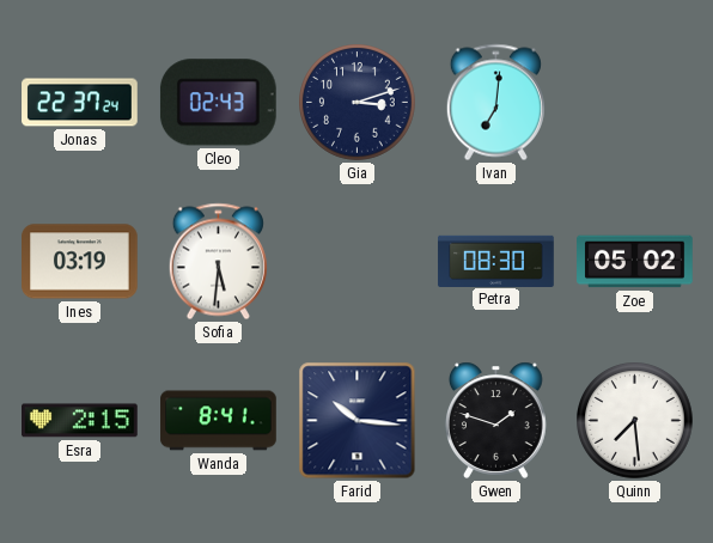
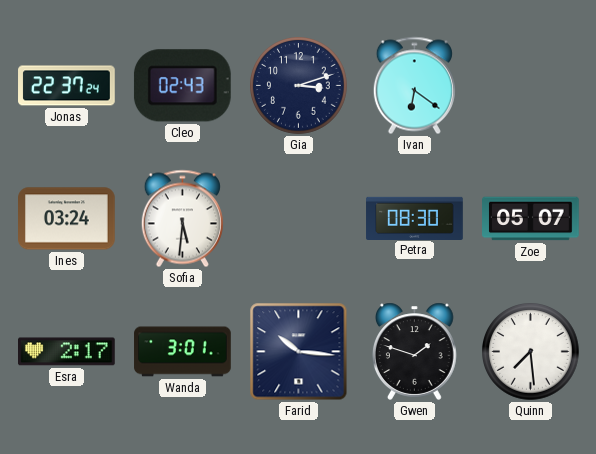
Ivan: 7:01 -> 6:21 (414, 86)
Ines: 03:19 -> 03:24 (67, 219)
Zoe: 05:02 -> 05:07 (531, 219)
Esra: 2:15 -> 2:17 (67, 352)
Wanda: 8:41 -> 3:01 (183, 352)
